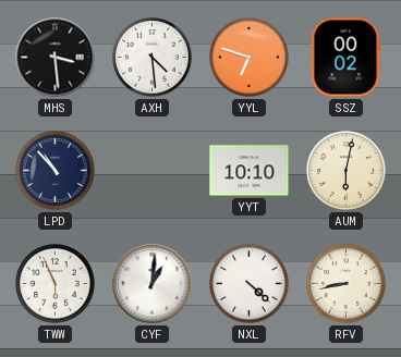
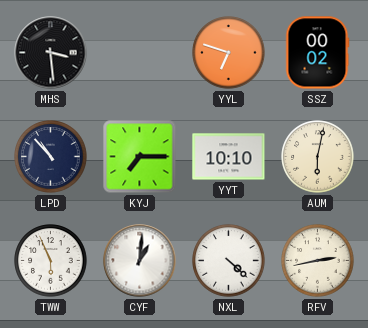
AXH: 4:29 -> none (153, 58)
KYJ: none -> 7:15 (140, 157)
RFV: 8:43 -> 2:43 (318, 261)
